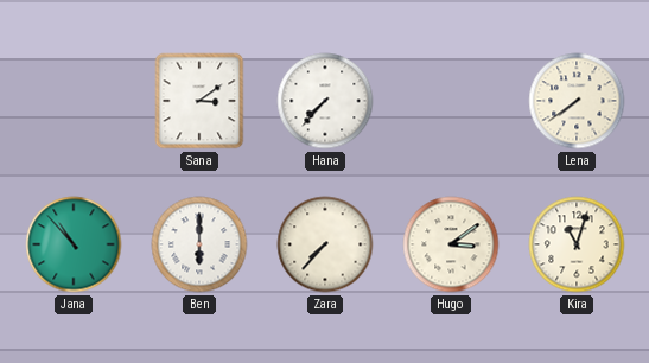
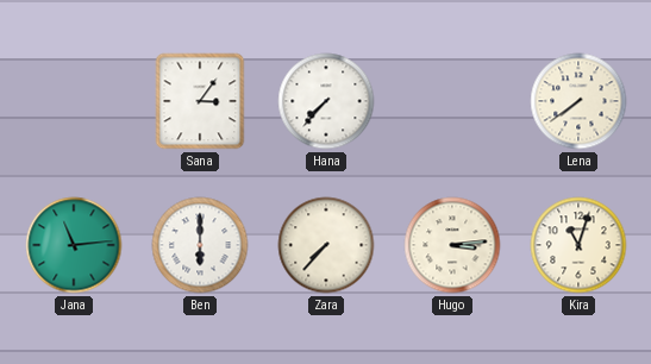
Sana: 3:09 -> 3:06 (200, 101)
Jana: 10:53 -> 11:14 (74, 245)
Hugo: 3:09 -> 3:14 (452, 245)
